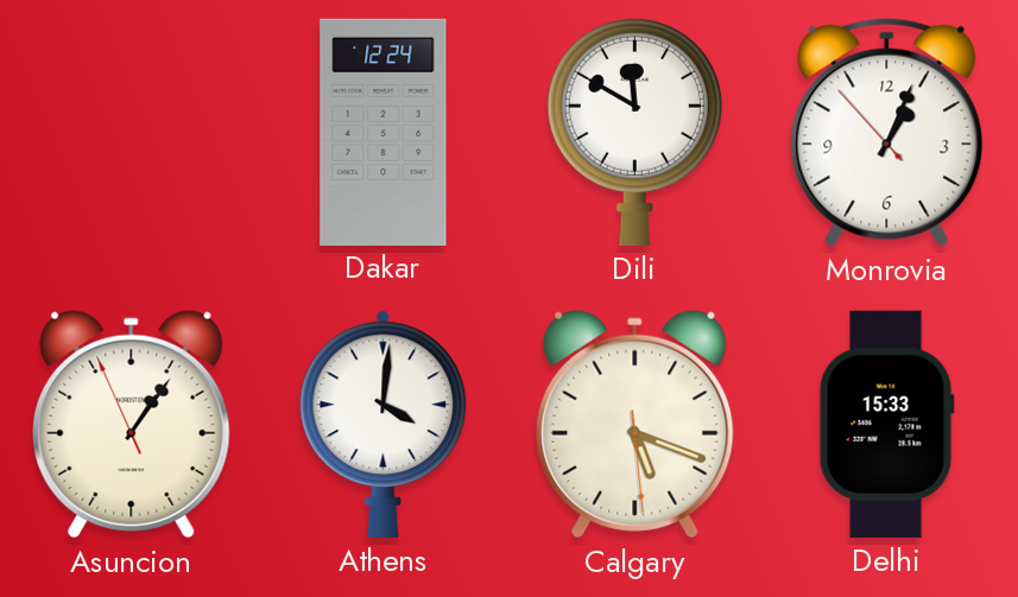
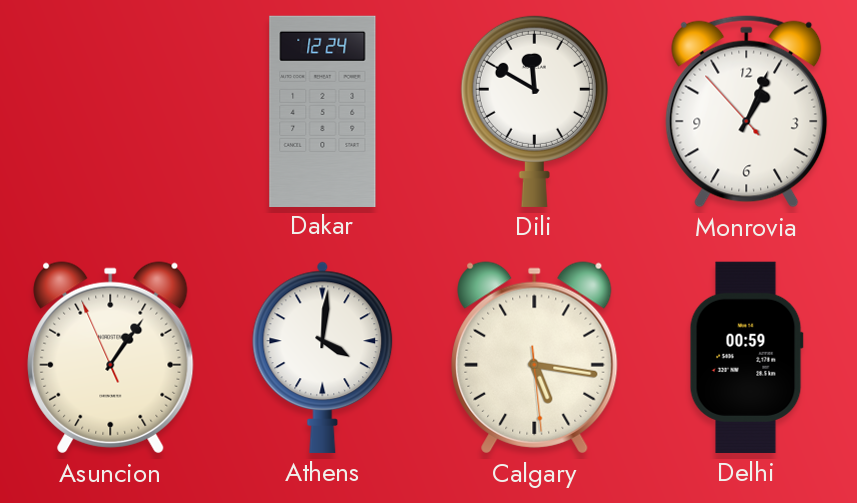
Calgary: 5:18 -> 5:16 (535, 358)
Delhi: 15:33 -> 00:59 (746, 357)
